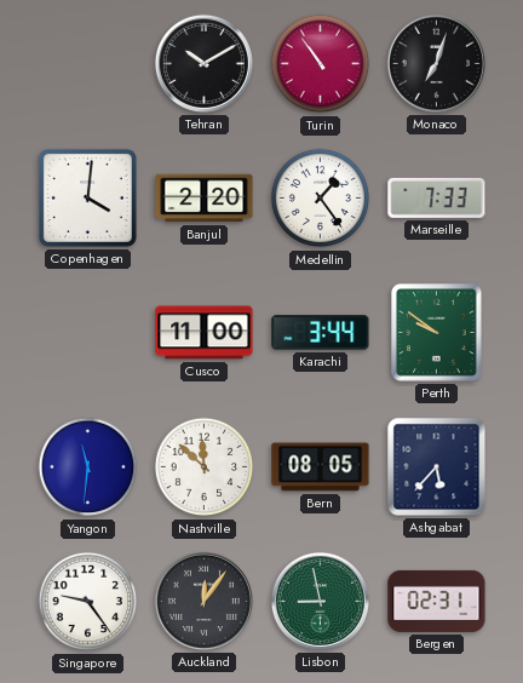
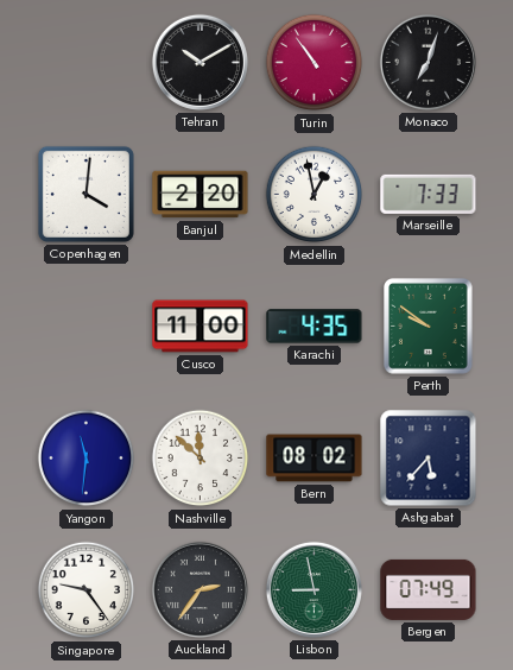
Medellin: 1:24 -> 12:58 (315, 195)
Karachi: 3:44 -> 4:35 (315, 327)
Bern: 08:05 -> 08:02 (315, 459)
Auckland: 12:06 -> 2:36 (199, 589)
Bergen: 02:31 -> 07:49 (429, 589)
